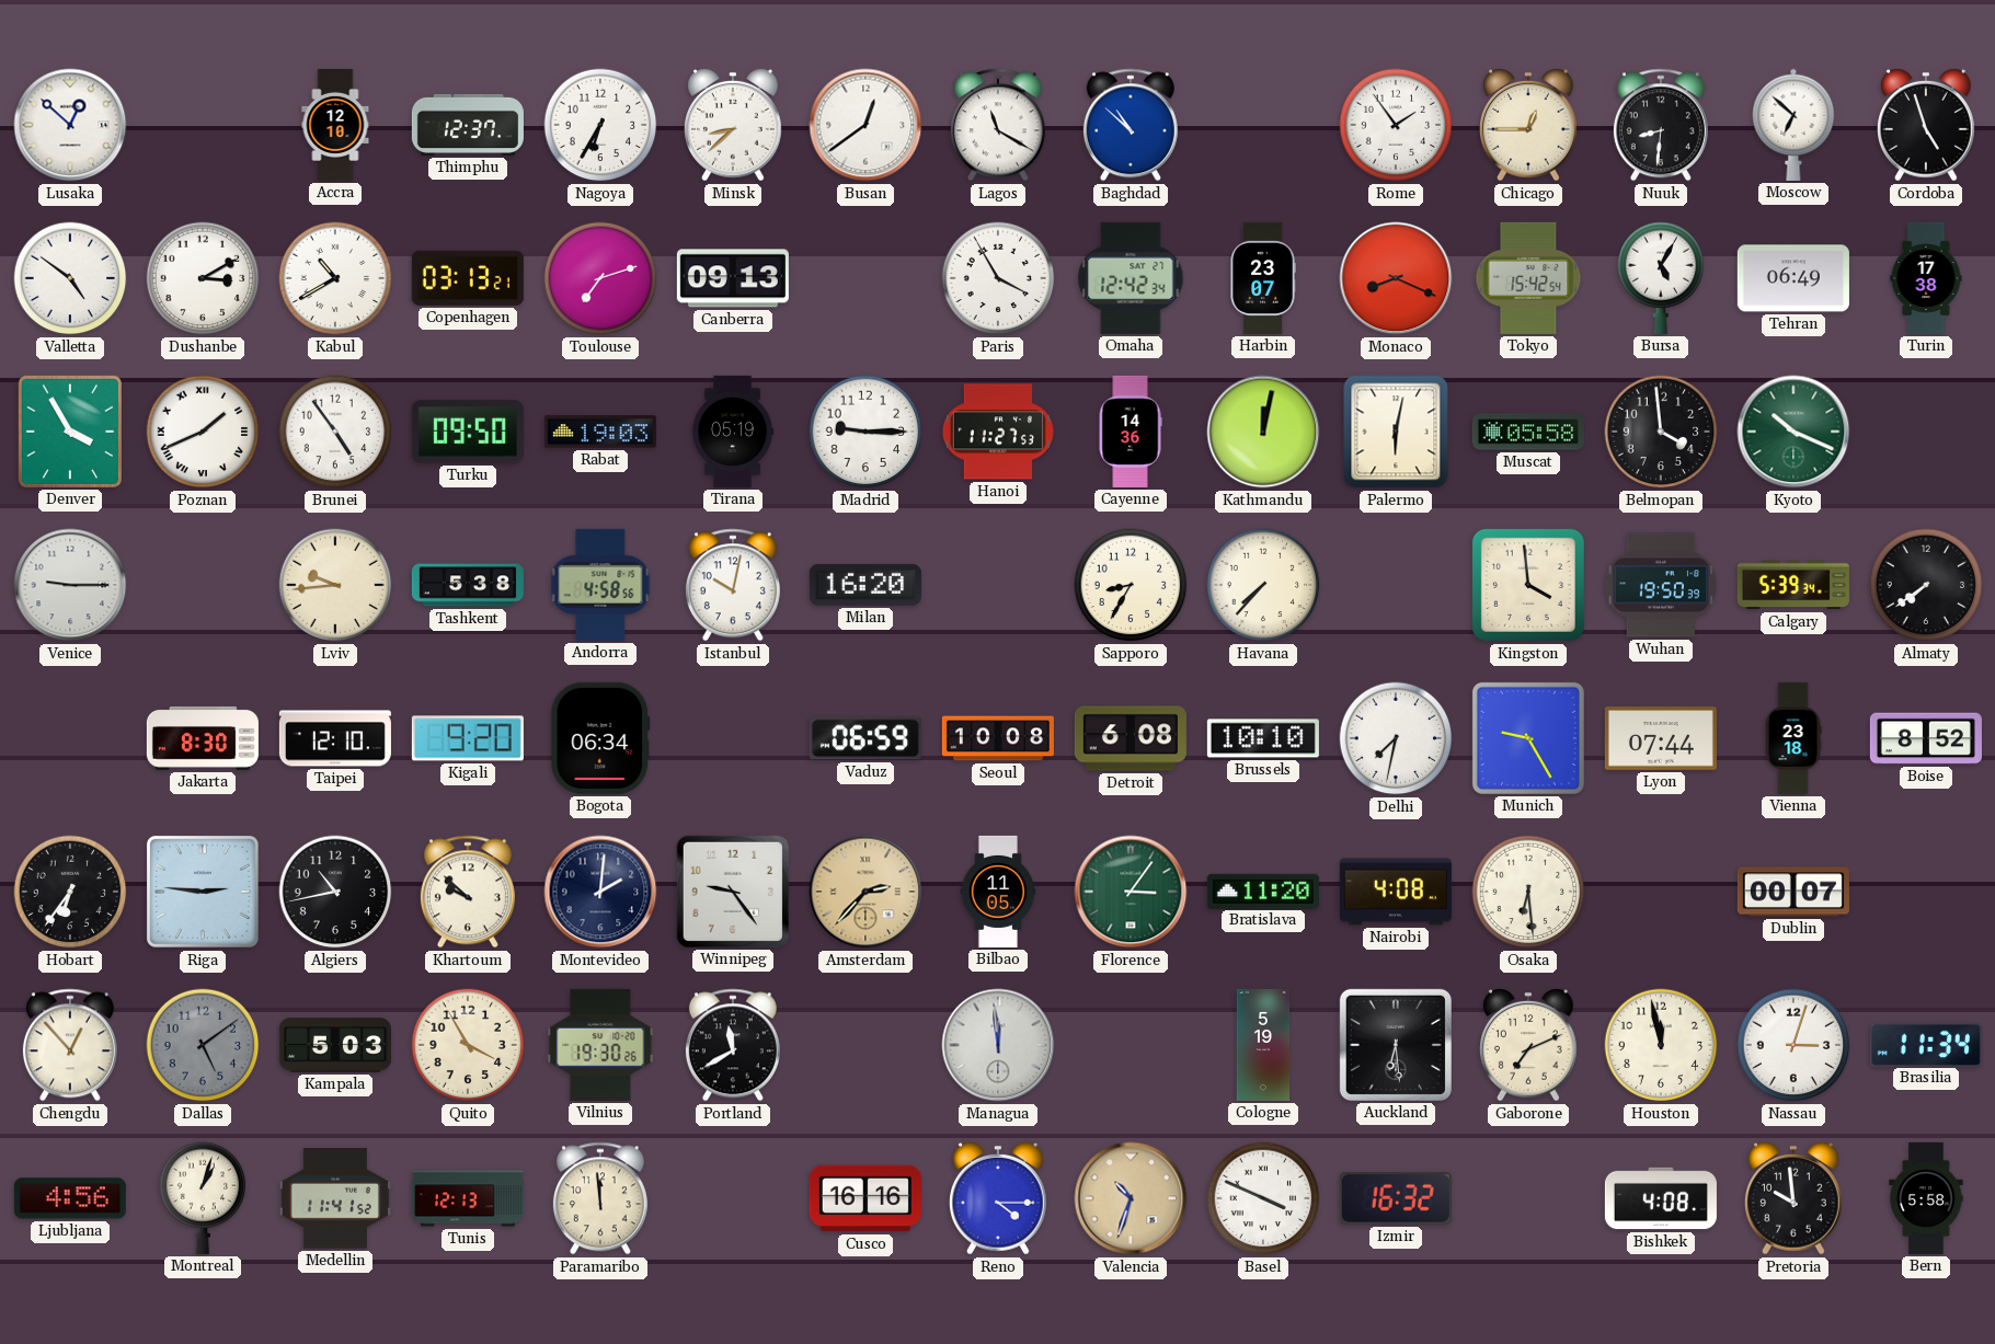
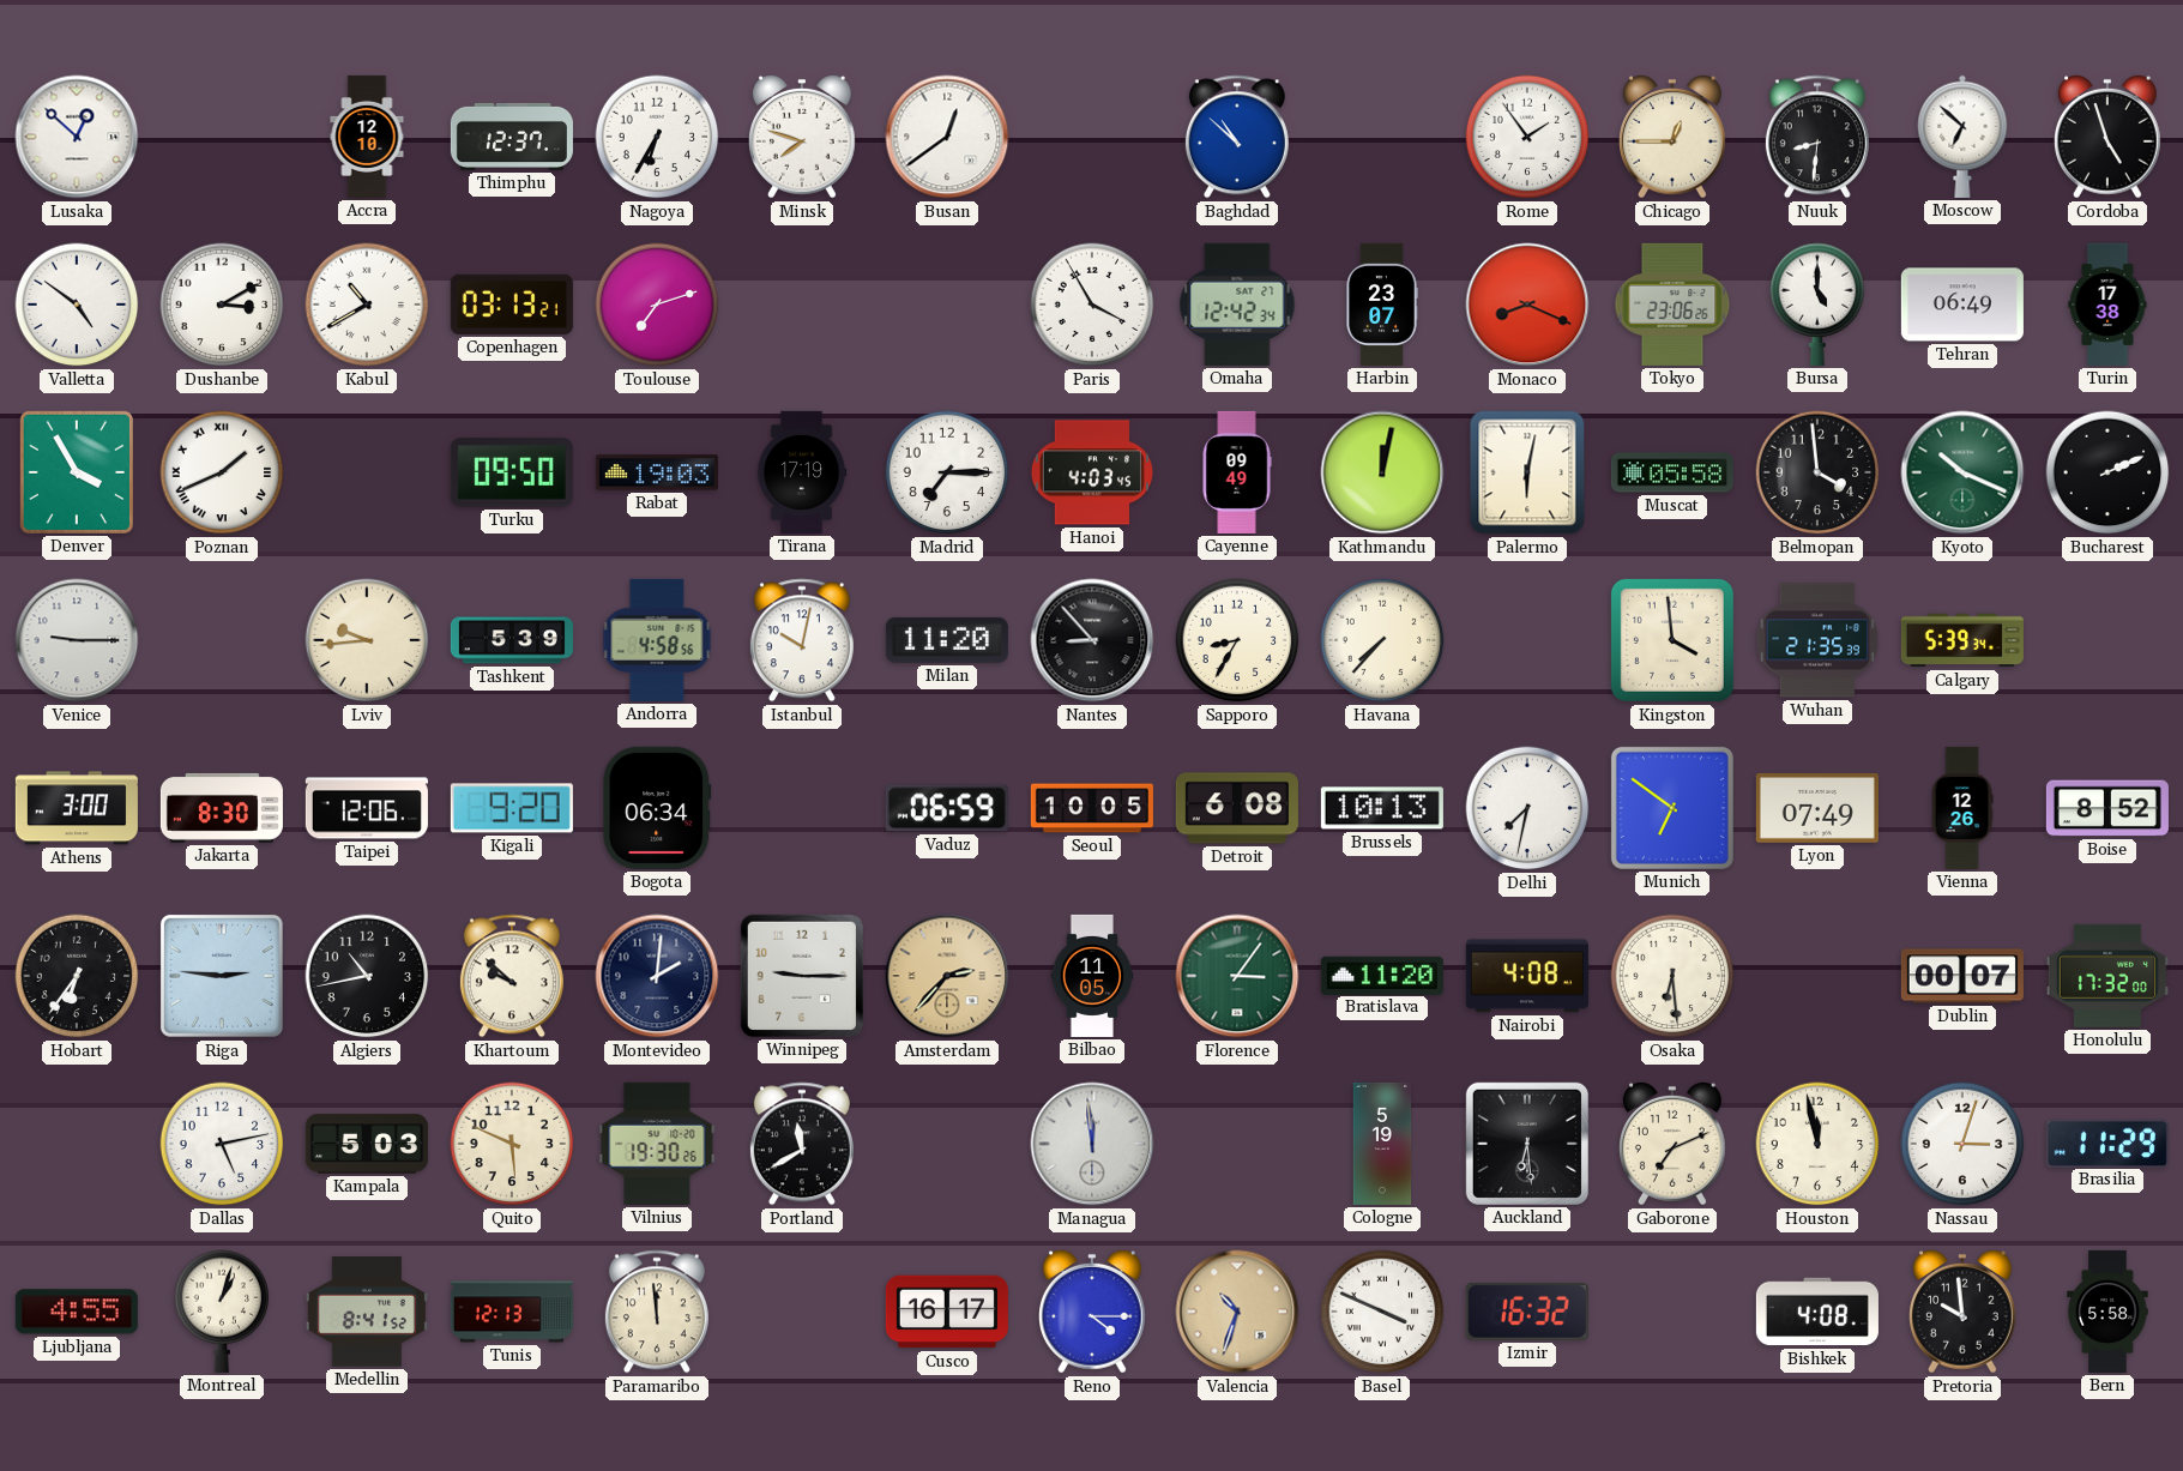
Minsk: 8:38 -> 7:48 (803, 137)
Lagos: 11:20 -> none (998, 125)
Canberra: 09:13 -> none (733, 278)
Tokyo: 15:42 -> 23:06 (1672, 305)
Bursa: 5:05 -> 5:00 (1817, 305)
Brunei: 4:54 -> none (335, 432)
Tirana: 05:19 -> 17:19 (802, 472)
Madrid: 9:15 -> 7:15 (947, 472)
Hanoi: 11:27 -> 4:03 (1092, 472)
Cayenne: 14:36 -> 09:49 (1237, 472)
Bucharest: none -> 2:11 (2107, 472)
Tashkent: 5:38 -> 5:39 (512, 640)
Milan: 16:20 -> 11:20 (947, 640)
Nantes: none -> 8:53 (1092, 640)
Wuhan: 19:50 -> 21:35 (1817, 640)
Almaty: 7:39 -> none (1926, 585)
Athens: none -> 3:00 (77, 808)
Taipei: 12:10 -> 12:06 (367, 808)
Seoul: 10:08 -> 10:05 (1092, 808)
Brussels: 10:10 -> 10:13 (1382, 808)
Munich: 9:25 -> 6:51 (1672, 808)
Lyon: 07:44 -> 07:49 (1817, 808)
Vienna: 23:18 -> 12:26 (1962, 808)
Winnipeg: 9:24 -> 9:15 (802, 976)
Honolulu: none -> 17:32 (2107, 976)
Chengdu: 12:53 -> none (70, 1045)
Dallas: 5:09 -> 5:13 (222, 1144)
Dallas dial: grey -> white (222, 1144)
Quito: 3:55 -> 5:49 (512, 1144)
Brasilia: 11:34 -> 11:29 (2107, 1143)
Ljubljana: 4:56 -> 4:55 (77, 1312)
Medellin: 11:41 -> 8:41 (367, 1312)
Cusco: 16:16 -> 16:17 (947, 1312)
